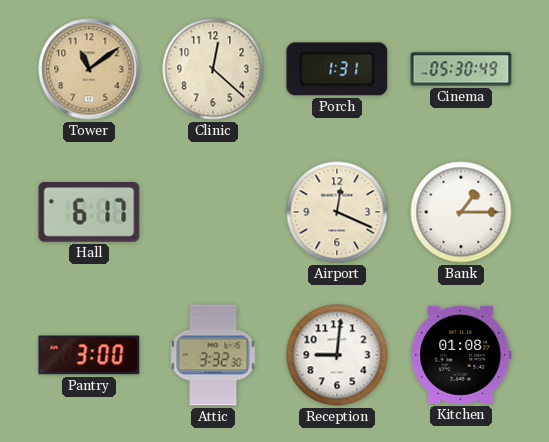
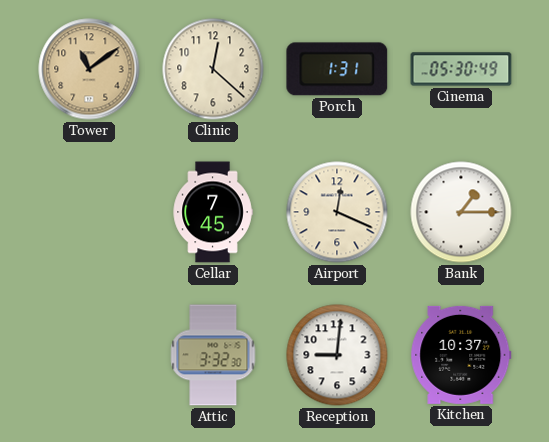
Hall: 6:17 -> none (89, 212)
Cellar: none -> 7:45 (213, 212)
Pantry: 3:00 -> none (89, 355)
Kitchen: 01:08 -> 10:37 (461, 355)
